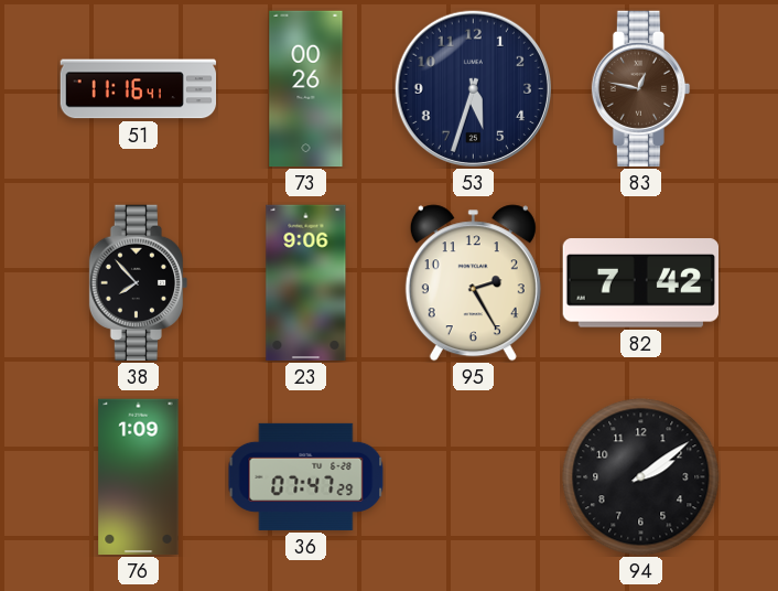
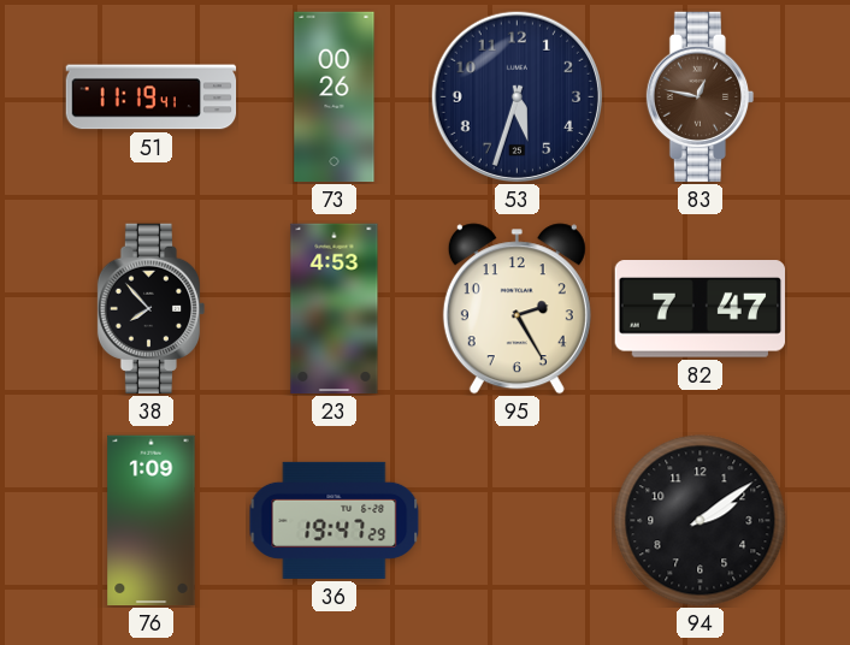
51: 11:16 -> 11:19 (152, 97)
23: 9:06 -> 4:53 (335, 309)
82: 7:42 -> 7:47 (700, 309)
36: 07:47 -> 19:47 (335, 520)
